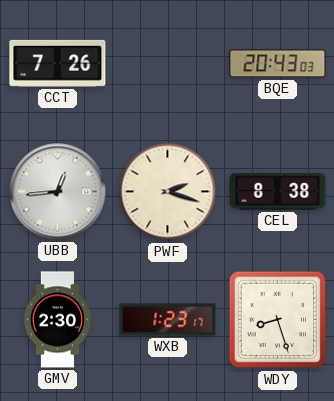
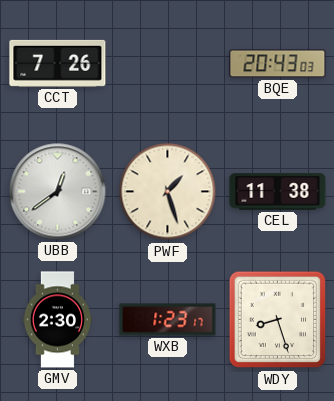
UBB: 12:44 -> 12:39 (58, 192)
PWF: 2:18 -> 1:27 (168, 192)
CEL: 8:38 -> 11:38 (278, 192)
